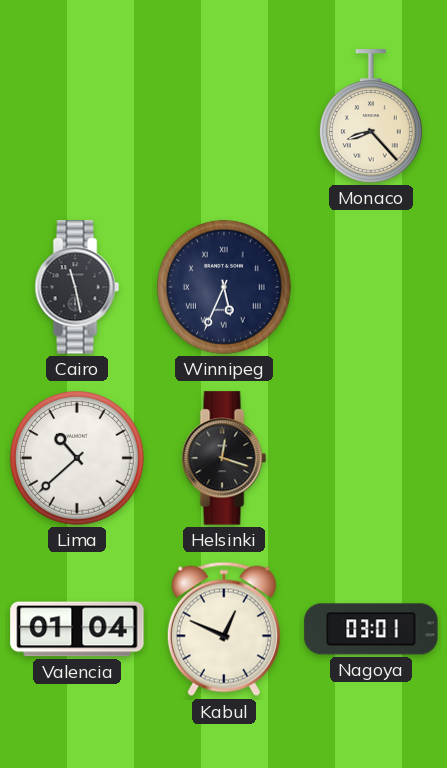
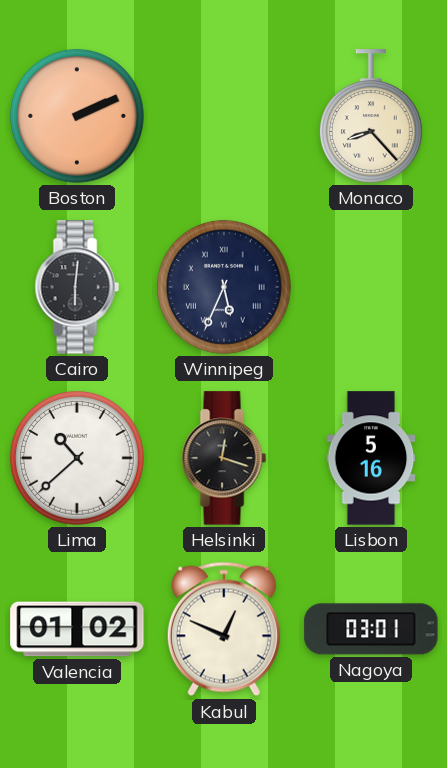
Boston: none -> 2:11 (77, 116)
Cairo: 11:28 -> 6:01 (77, 287)
Lisbon: none -> 5:16 (371, 458)
Valencia: 01:04 -> 01:02 (77, 629)
